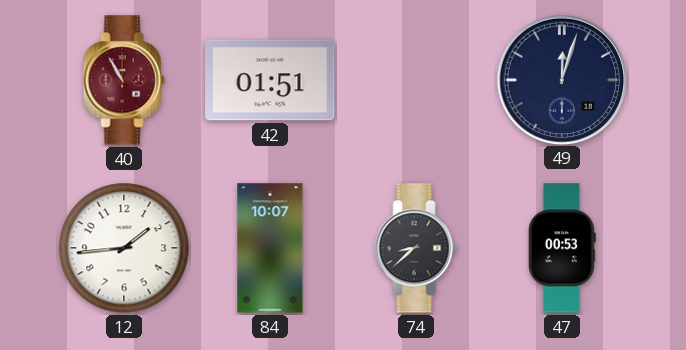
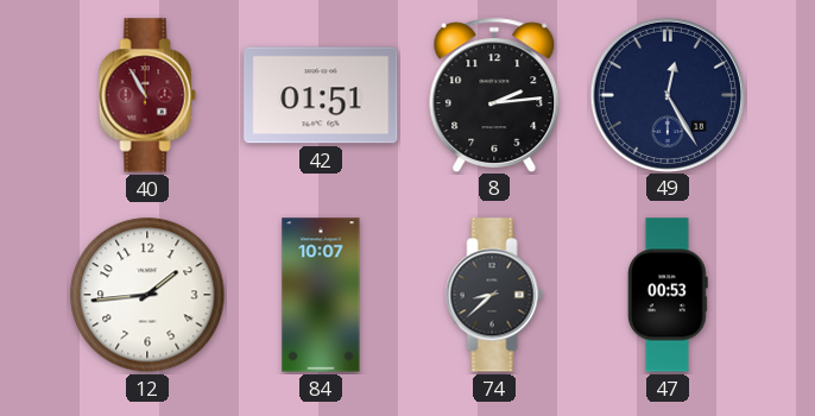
8: none -> 2:14 (494, 94)
49: 12:03 -> 12:25 (666, 94)
